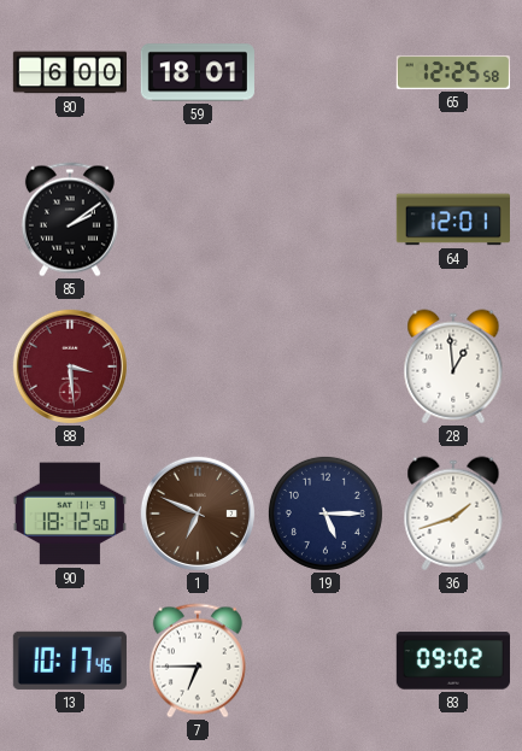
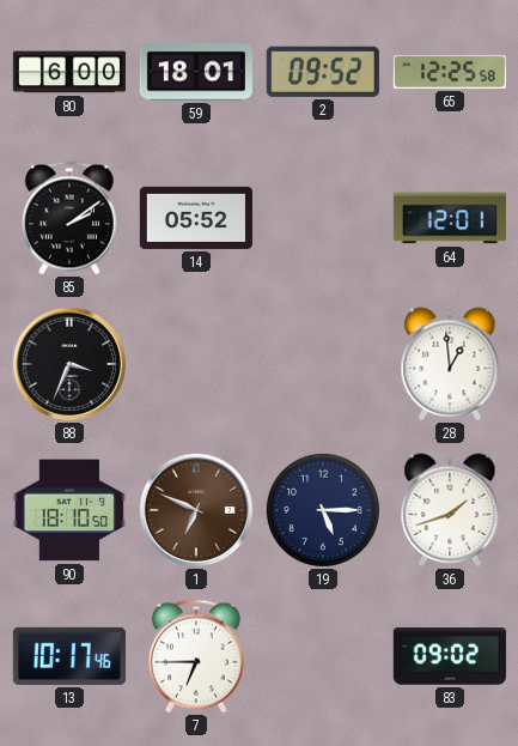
2: none -> 09:52 (323, 72)
14: none -> 05:52 (196, 218)
88: 3:29 -> 3:34 (69, 364)
88 dial: burgundy -> black (69, 364)
90: 18:12 -> 18:10 (69, 510)
